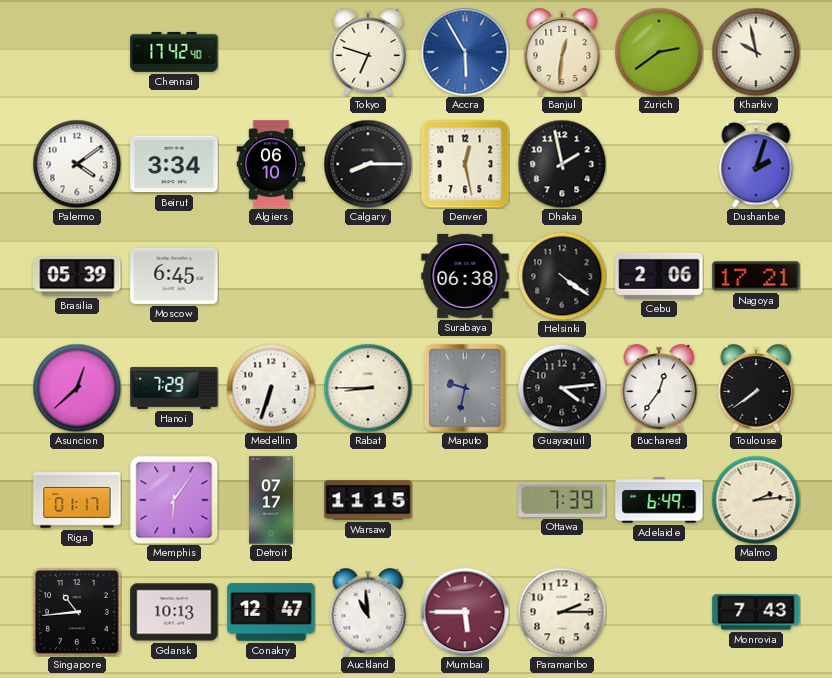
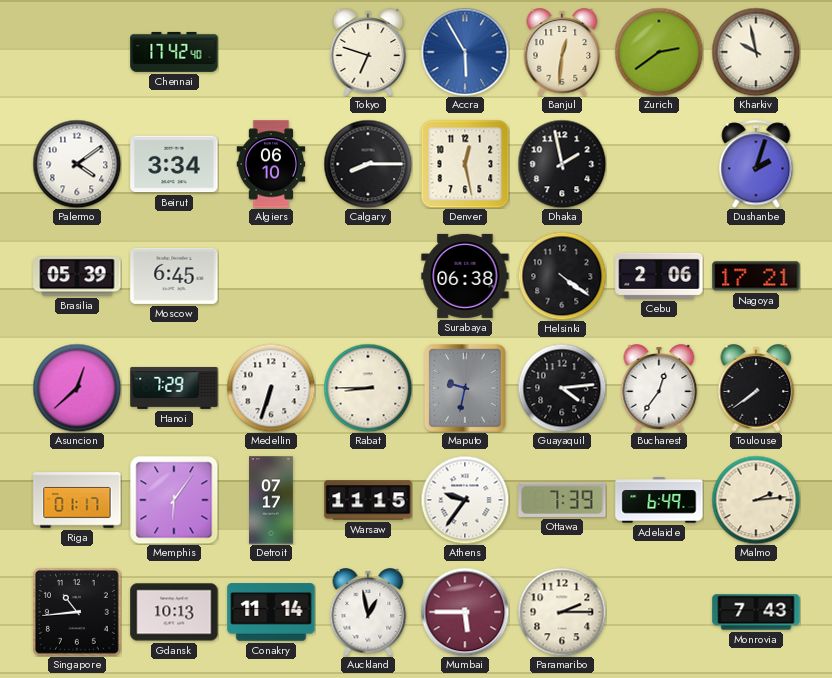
Athens: none -> 9:36 (465, 500)
Conakry: 12:47 -> 11:14 (271, 612)
Auckland: 10:59 -> 12:58 (368, 612)
